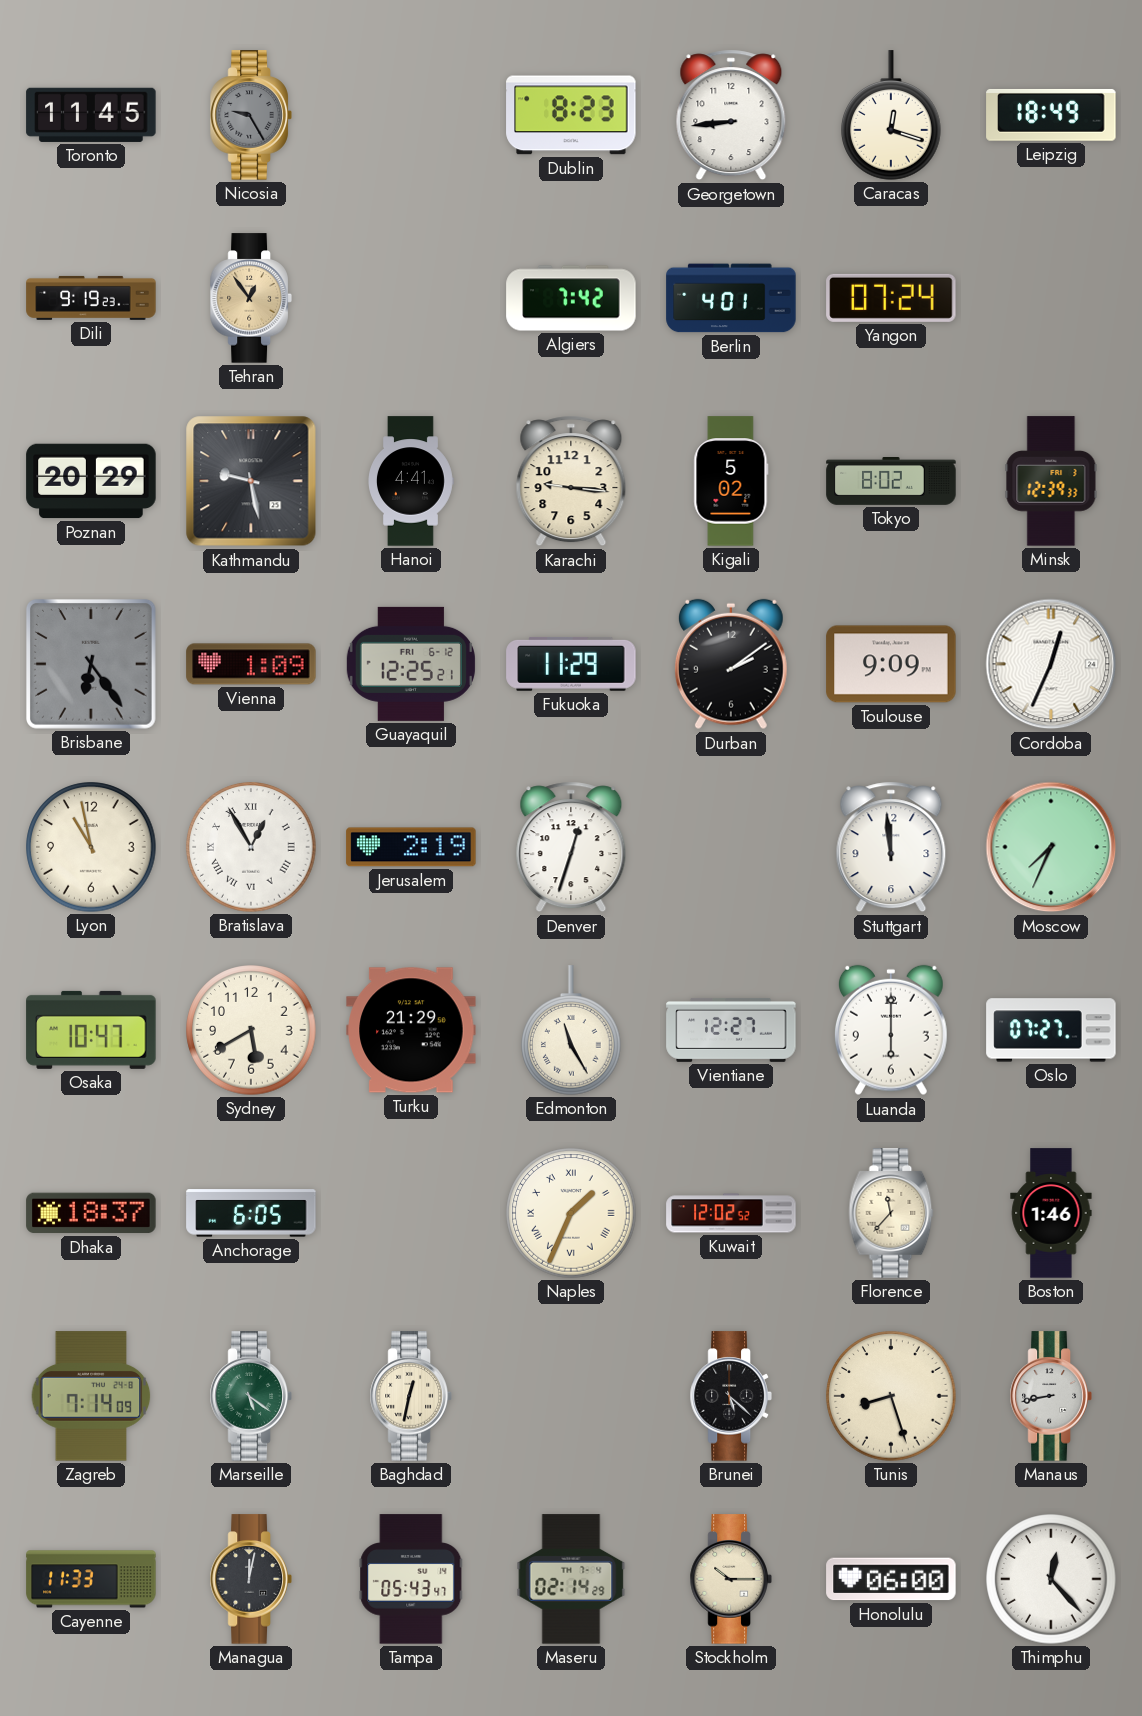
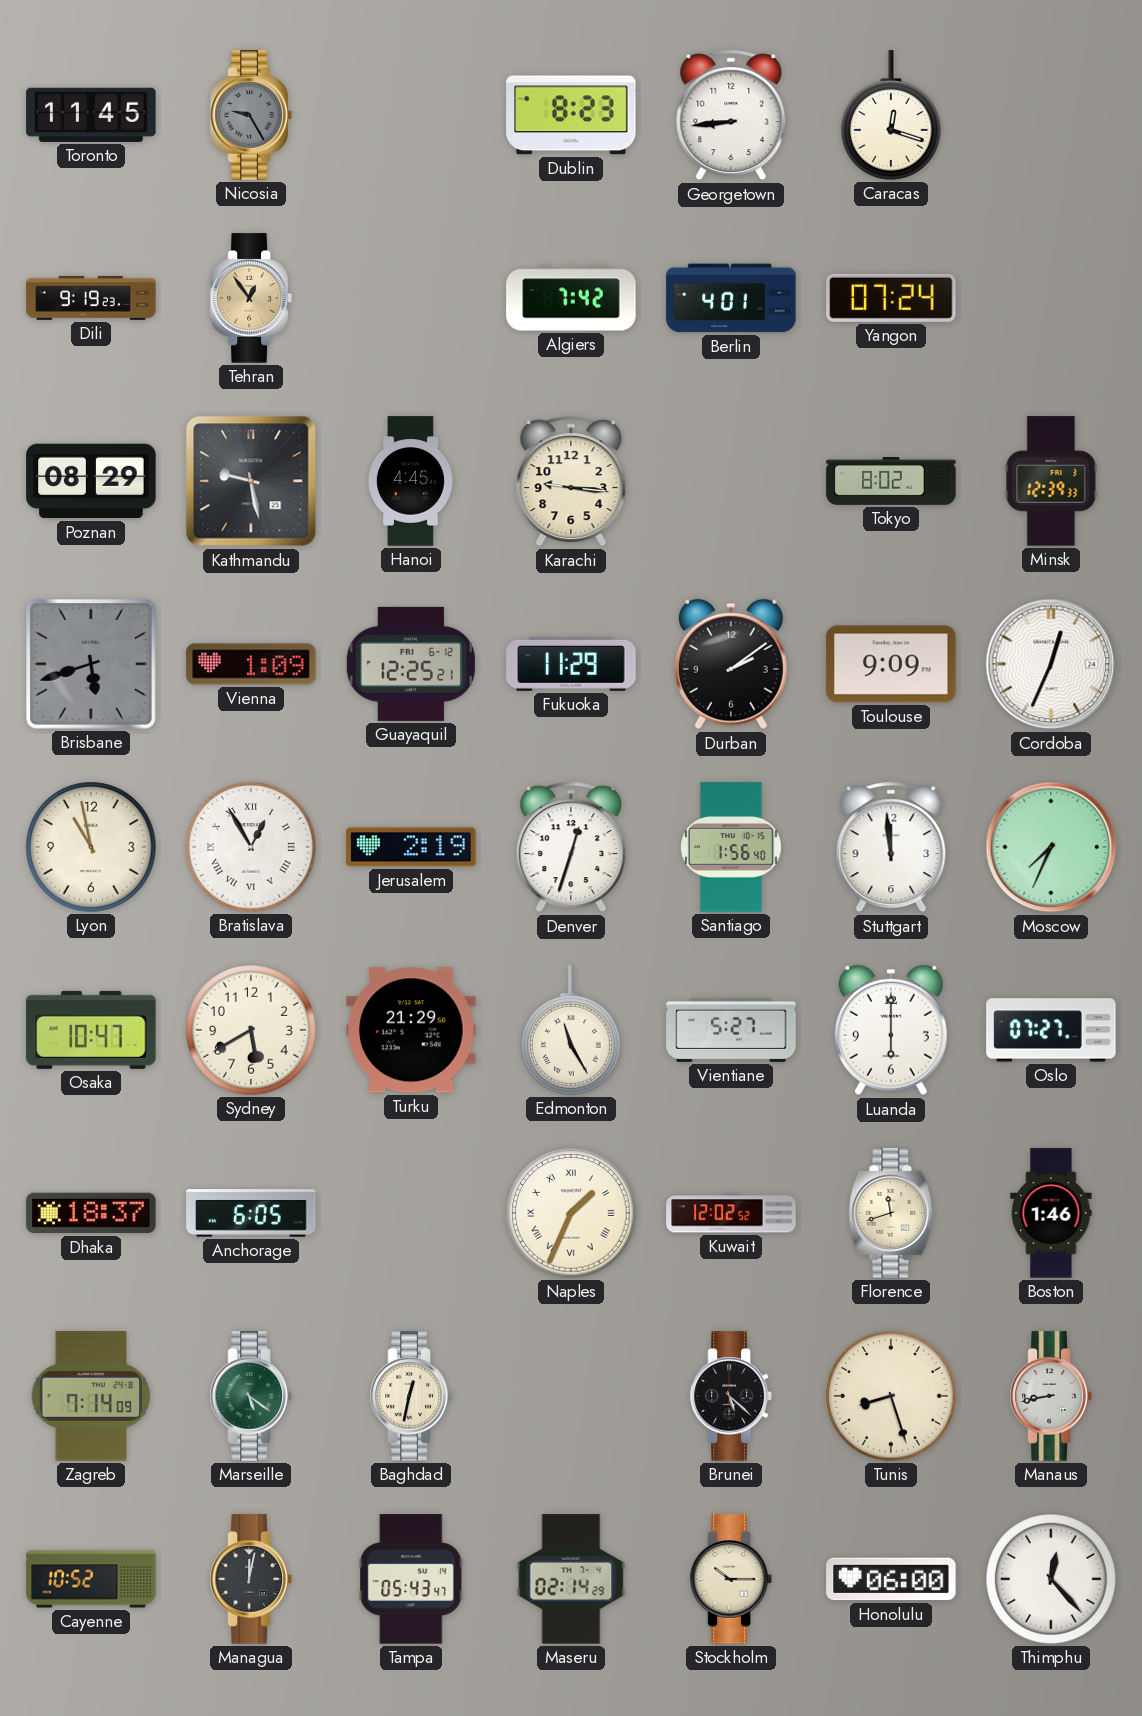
Leipzig: 18:49 -> none (1051, 115)
Poznan: 20:29 -> 08:29 (91, 481)
Hanoi: 4:41 -> 4:45 (411, 481)
Kigali: 5:02 -> none (731, 481)
Brisbane: 6:24 -> 5:42 (91, 664)
Santiago: none -> 1:56 (731, 847)
Vientiane: 12:27 -> 5:27 (731, 1030)
Florence: 11:37 -> 11:42 (891, 1213)
Cayenne: 11:33 -> 10:52 (91, 1579)
